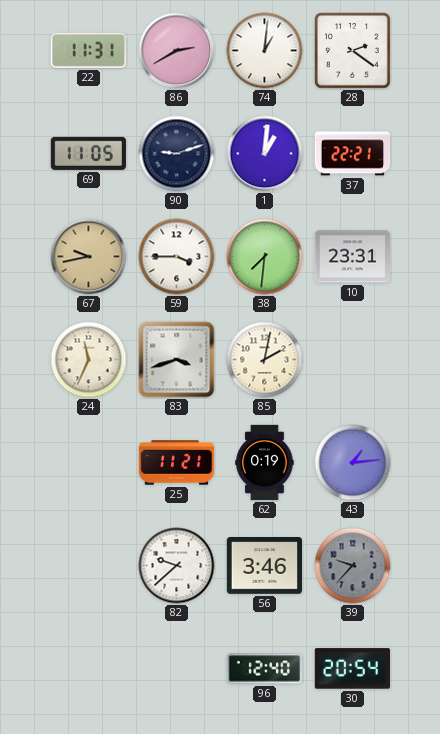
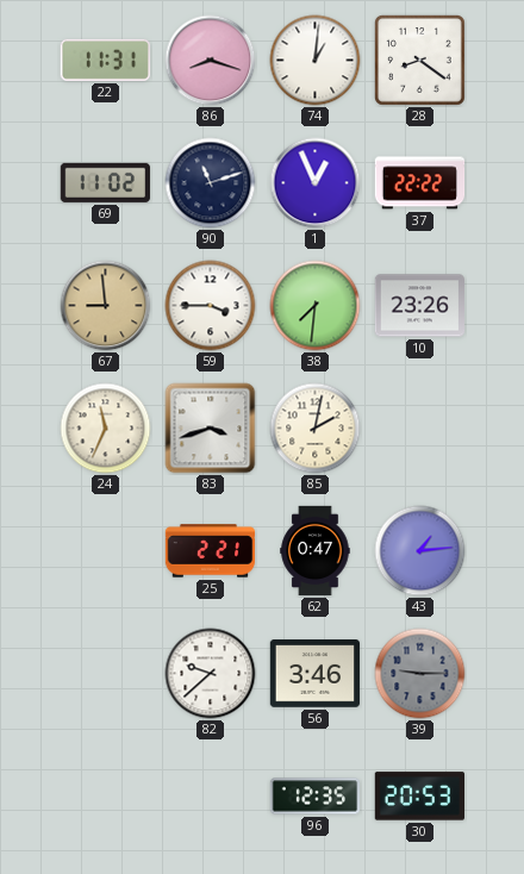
86: 2:40 -> 8:18 (211, 61)
28: 2:21 -> 8:21 (419, 60)
69: 11:05 -> 11:02 (105, 182)
90: 9:12 -> 11:12 (211, 183)
1: 1:01 -> 12:56 (316, 183)
37: 22:21 -> 22:22 (420, 183)
67: 9:43 -> 8:59 (106, 306)
10: 23:31 -> 23:26 (420, 306)
25: 11:21 -> 2:21 (211, 551)
62: 0:19 -> 0:47 (316, 551)
39: 9:37 -> 9:15 (420, 674)
96: 12:40 -> 12:35 (316, 797)
30: 20:54 -> 20:53 (419, 797)
